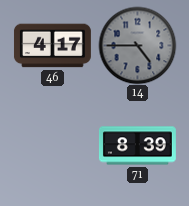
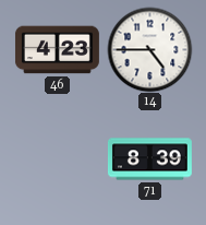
46: 4:17 -> 4:23 (57, 50)
14 dial: grey -> white (149, 49)
